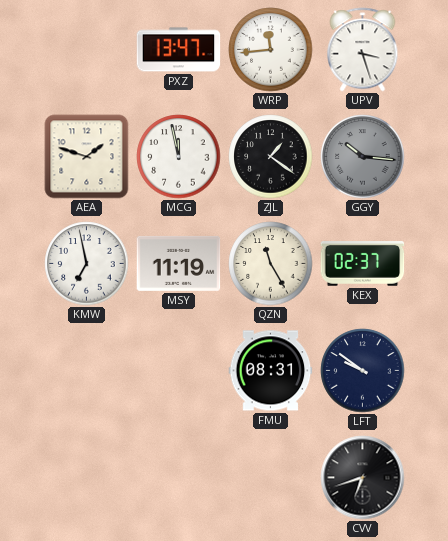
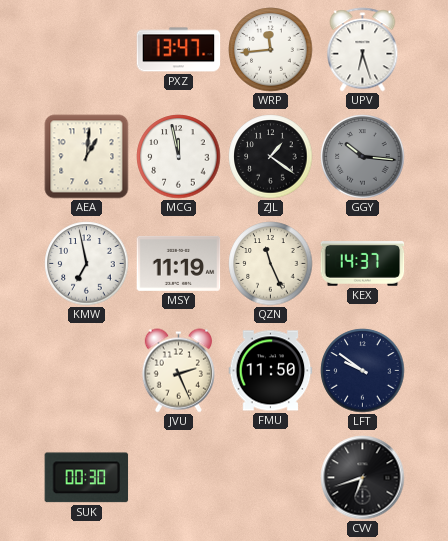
UPV: 3:27 -> 6:27 (363, 50)
AEA: 1:48 -> 1:01 (87, 157)
QZN: 11:25 -> 11:26 (271, 264)
KEX: 02:37 -> 14:37 (363, 264)
JVU: none -> 2:26 (178, 371)
FMU: 08:31 -> 11:50 (271, 371)
SUK: none -> 00:30 (87, 478)
